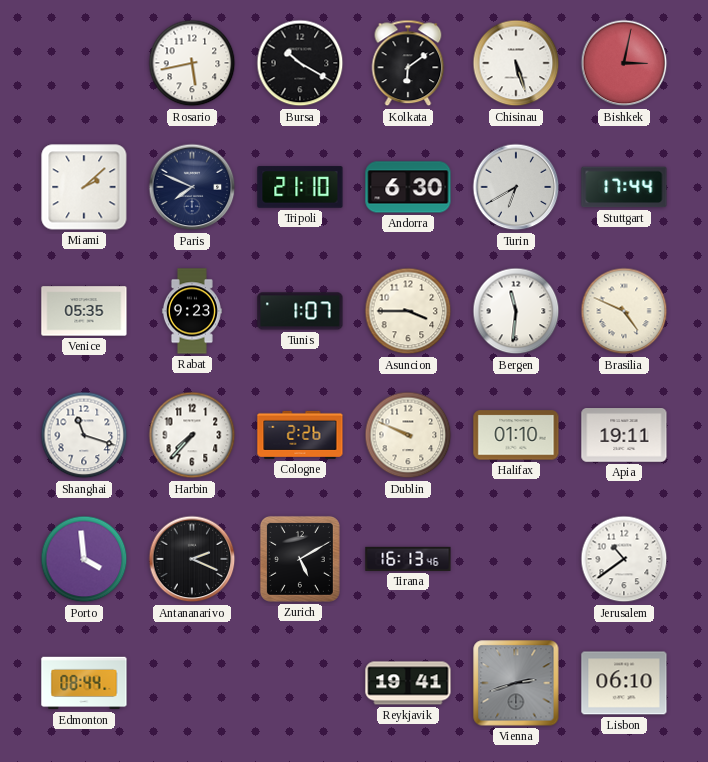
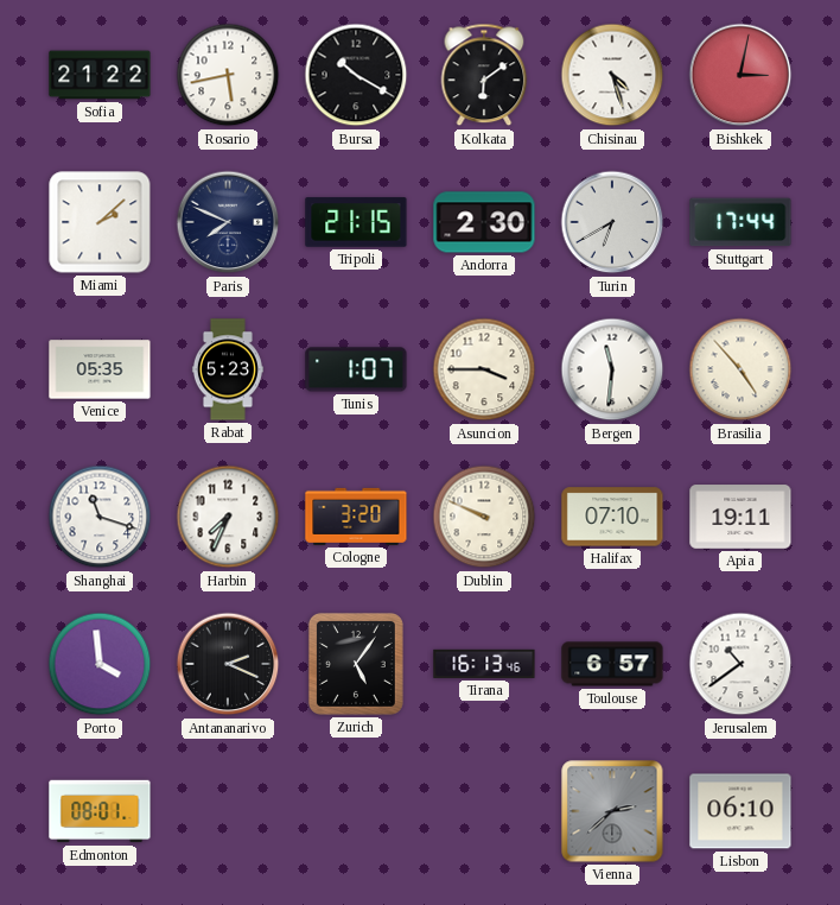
Sofia: none -> 21:22 (100, 75)
Chisinau: 5:27 -> 4:27 (612, 75)
Tripoli: 21:10 -> 21:15 (356, 222)
Andorra: 6:30 -> 2:30 (484, 222)
Rabat: 9:23 -> 5:23 (228, 369)
Brasilia: 4:49 -> 4:53 (740, 369)
Harbin: 7:37 -> 7:34 (228, 517)
Cologne: 2:26 -> 3:20 (356, 517)
Halifax: 01:10 -> 07:10 (612, 517)
Zurich: 5:10 -> 5:06 (356, 664)
Toulouse: none -> 6:57 (612, 664)
Edmonton: 08:44 -> 08:01 (100, 811)
Reykjavik: 19:41 -> none (408, 683)
Vienna: 2:42 -> 2:38 (612, 811)
